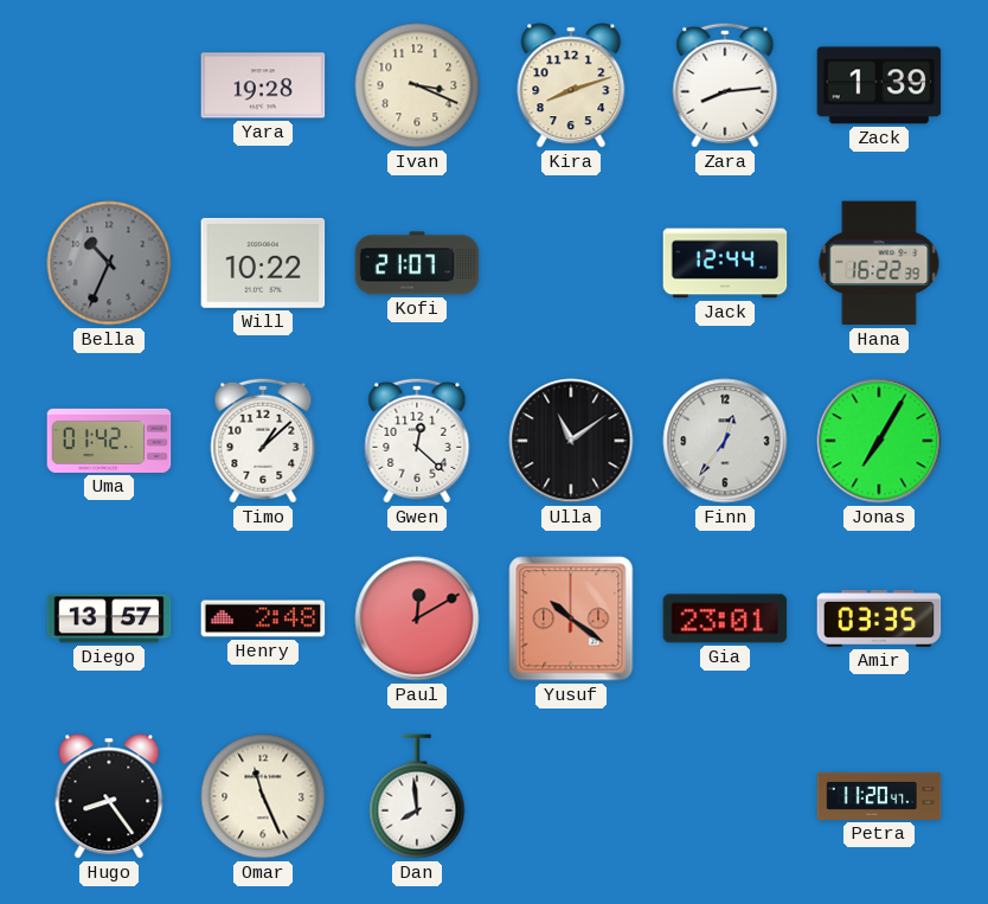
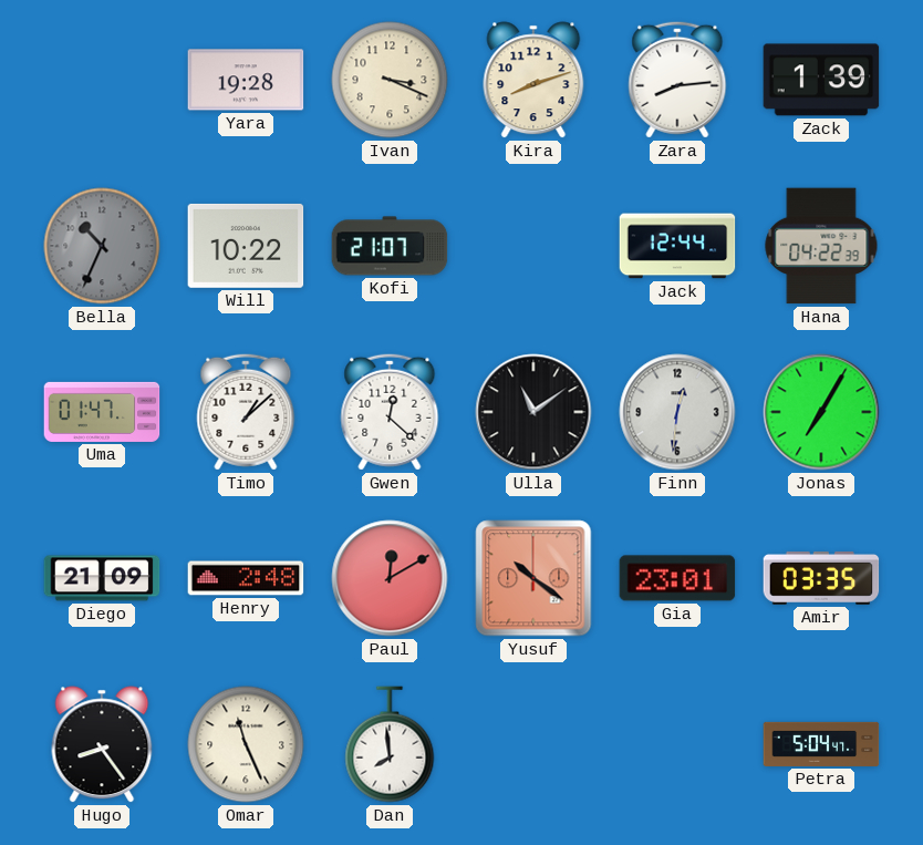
Hana: 16:22 -> 04:22 (821, 246)
Uma: 01:42 -> 01:47 (102, 412)
Finn: 12:36 -> 12:31 (677, 412)
Diego: 13:57 -> 21:09 (102, 578)
Petra: 11:20 -> 5:04 (821, 744)
